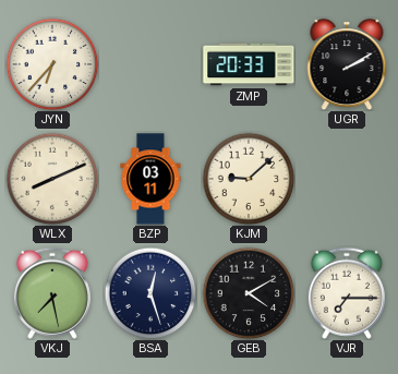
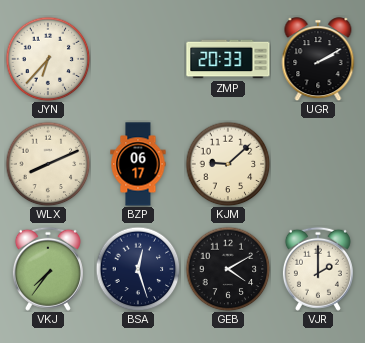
BZP: 03:11 -> 06:17 (138, 164)
VKJ: 7:28 -> 7:36 (48, 269)
VJR: 7:15 -> 2:00 (318, 269)
